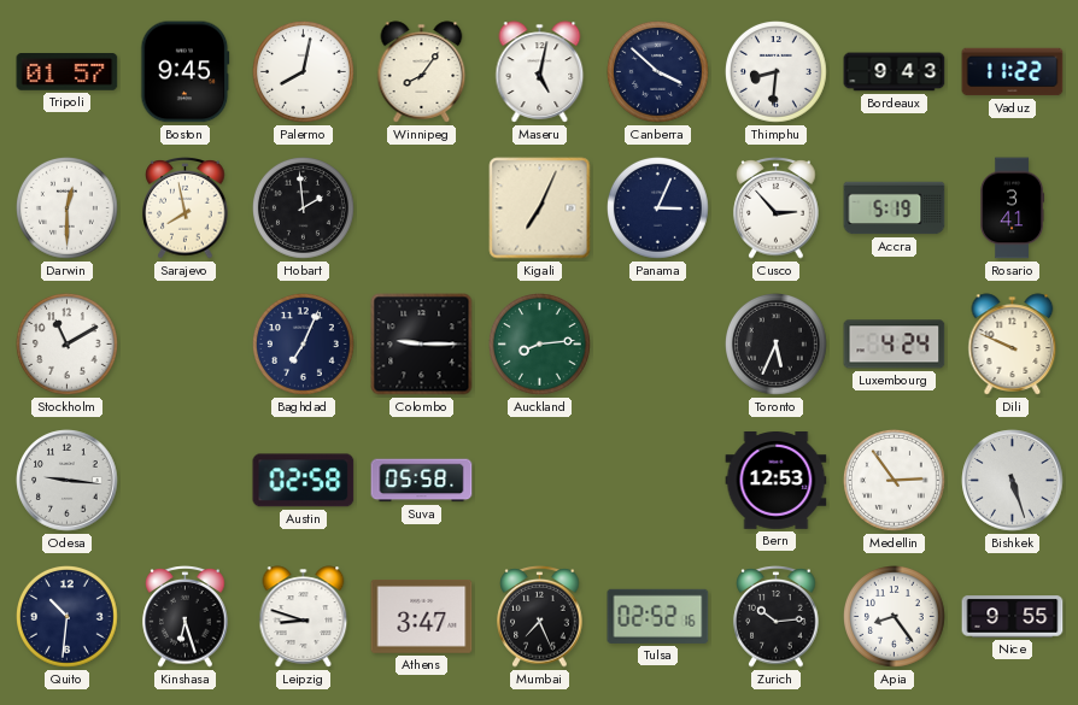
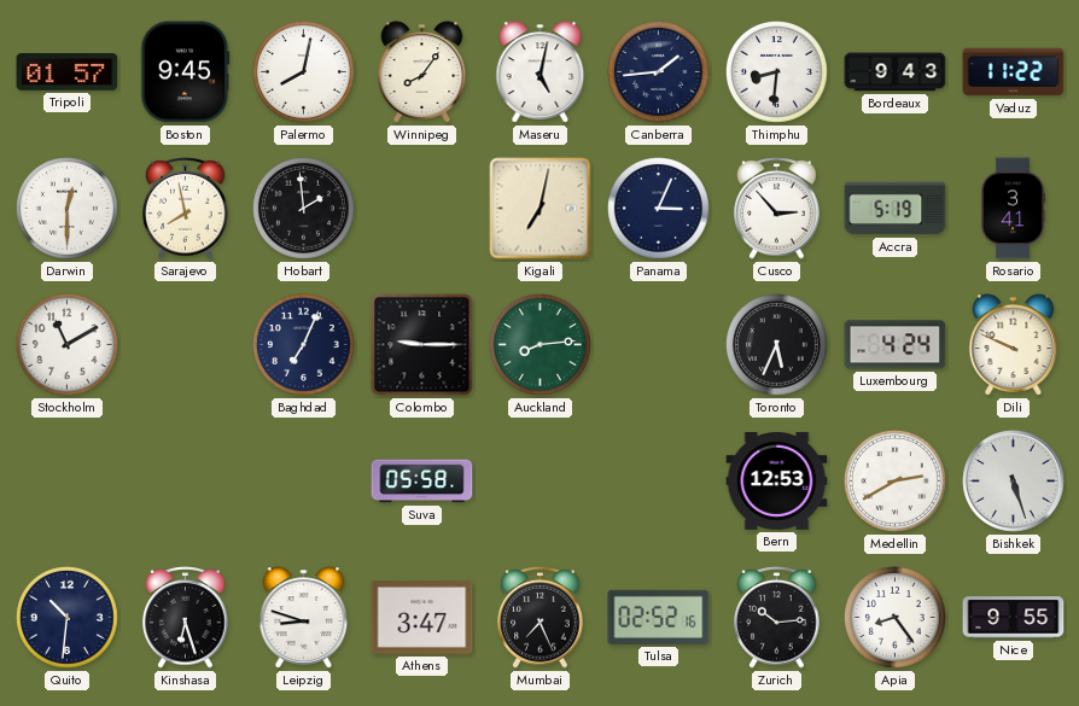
Canberra: 3:52 -> 1:44 (659, 72)
Kigali: 7:04 -> 7:02 (541, 209)
Odesa: 9:16 -> none (68, 481)
Austin: 02:58 -> none (304, 481)
Medellin: 2:54 -> 2:40 (896, 482)
